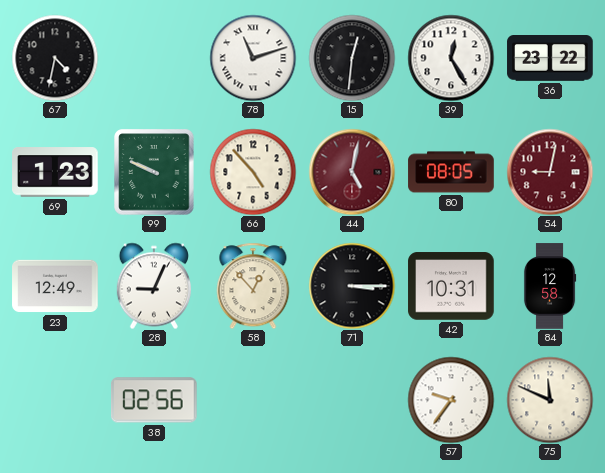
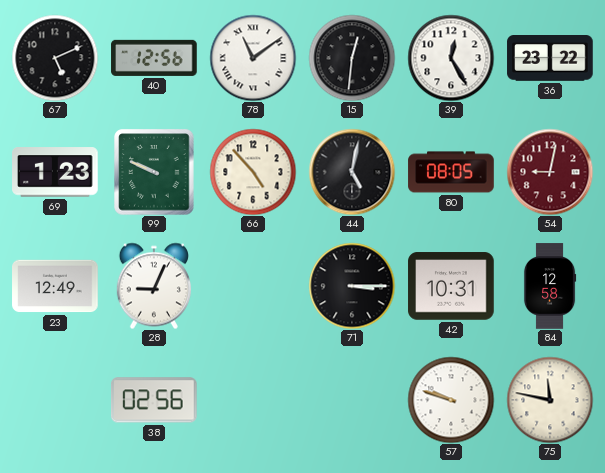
67: 4:32 -> 5:11 (55, 58)
40: none -> 12:56 (154, 58)
78: 11:12 -> 11:09 (253, 58)
44 dial: burgundy -> black (352, 172)
58: 12:53 -> none (253, 286)
57: 9:36 -> 9:48 (451, 400)
75: 11:49 -> 11:47 (550, 400)
